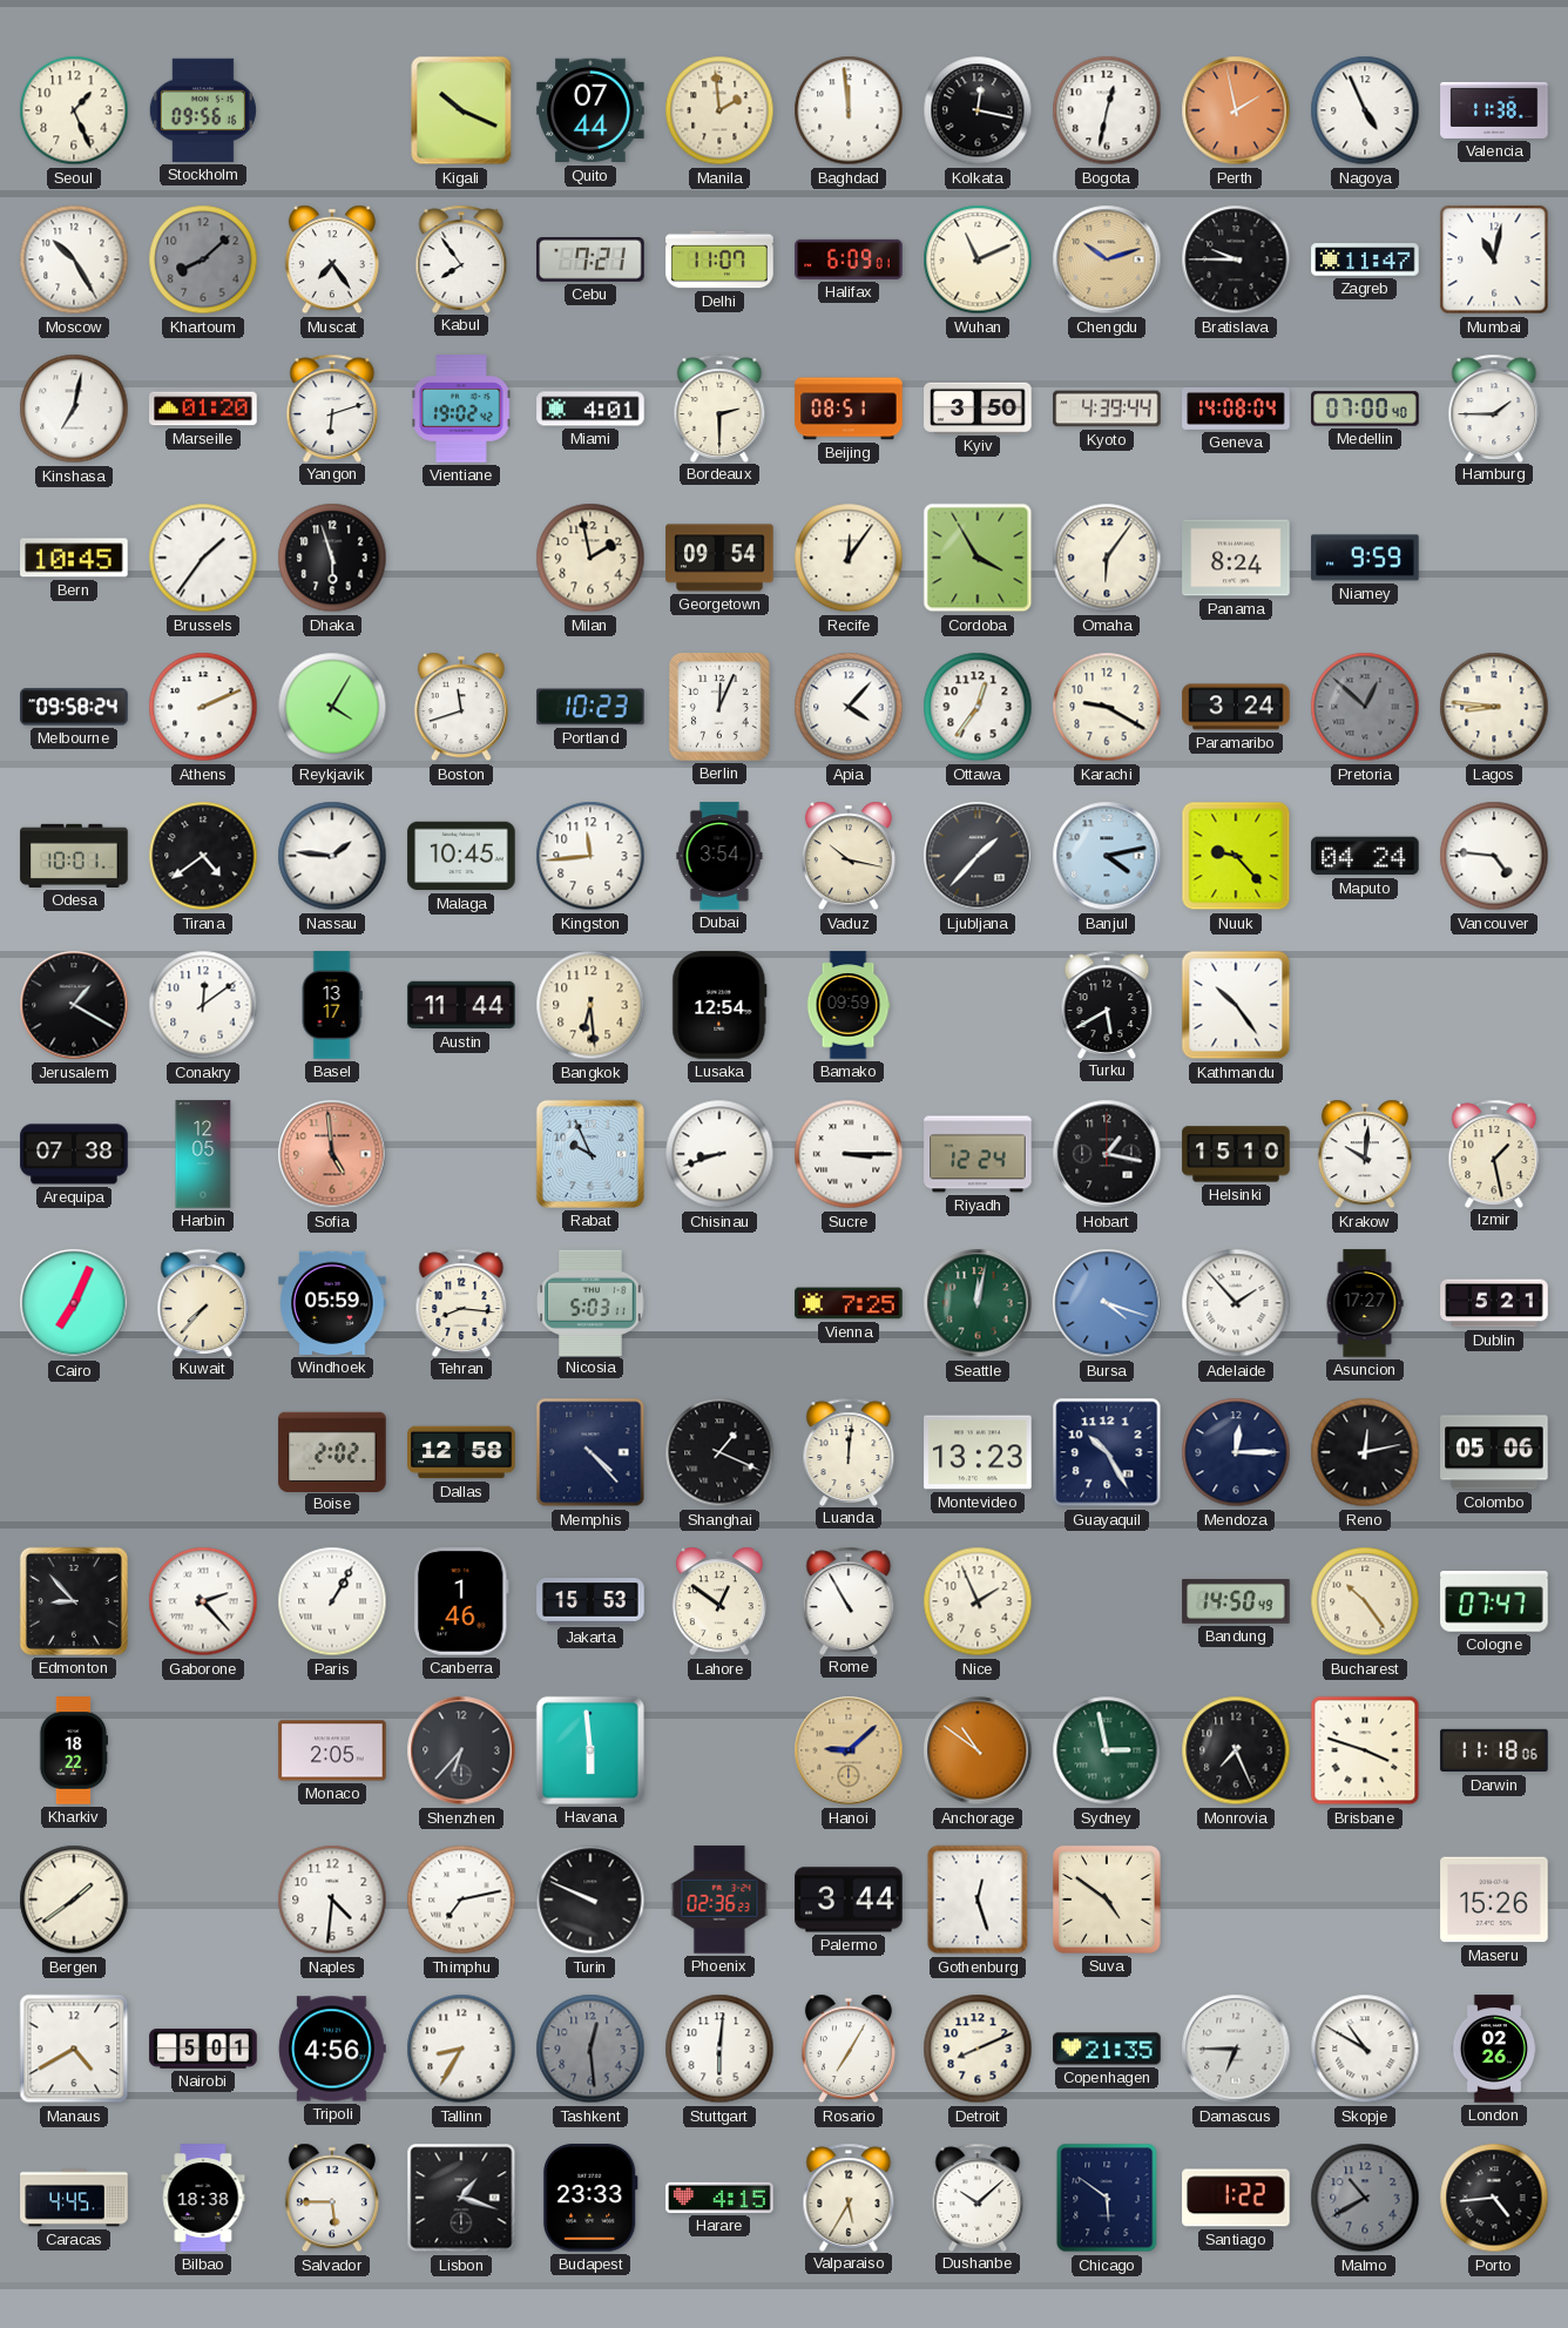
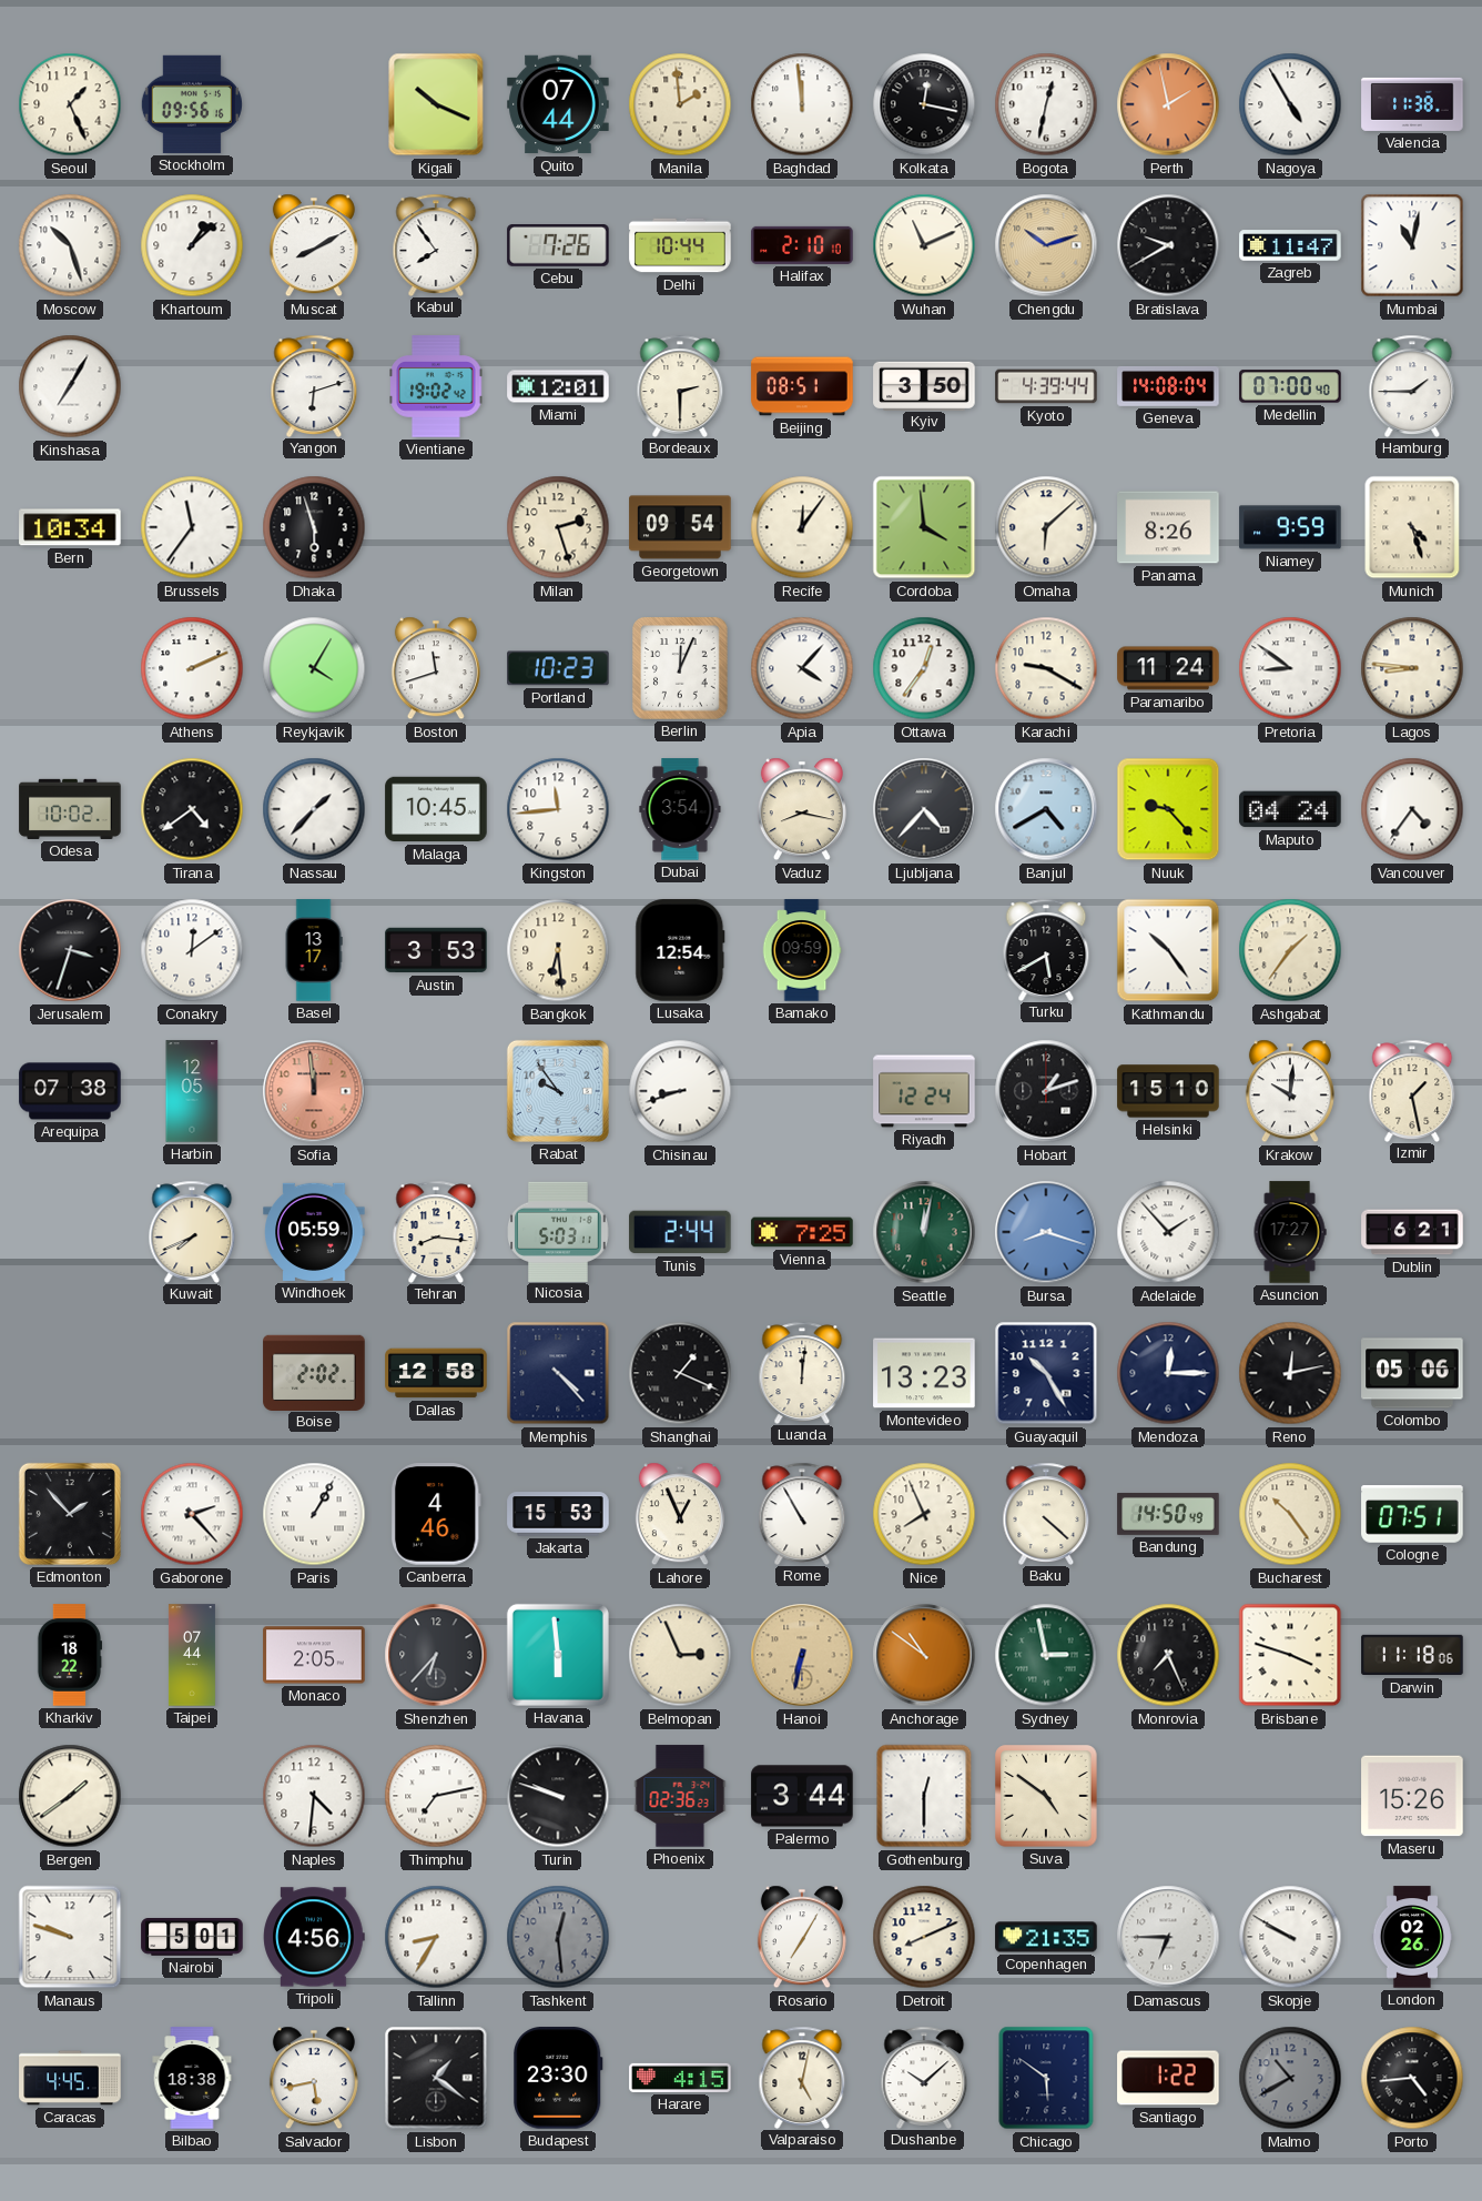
Nagoya: 4:56 -> 4:55 (1290, 104)
Moscow: 10:25 -> 10:27 (70, 245)
Khartoum: 8:08 -> 1:08 (192, 245)
Khartoum dial: grey -> white (192, 245)
Muscat: 7:24 -> 8:10 (314, 245)
Cebu: 7:21 -> 7:26 (558, 246)
Delhi: 11:07 -> 10:44 (680, 245)
Halifax: 6:09 -> 2:10 (802, 245)
Bratislava: 9:45 -> 9:40 (1168, 245)
Kinshasa: 7:02 -> 7:05 (70, 386)
Marseille: 01:20 -> none (203, 409)
Miami: 4:01 -> 12:01 (558, 386)
Bern: 10:45 -> 10:34 (70, 527)
Brussels: 1:36 -> 11:36 (192, 527)
Milan: 1:58 -> 2:27 (558, 527)
Cordoba: 3:55 -> 3:59 (924, 527)
Omaha: 6:06 -> 6:08 (1046, 527)
Panama: 8:24 -> 8:26 (1168, 527)
Munich: none -> 4:27 (1412, 527)
Melbourne: 09:58 -> none (74, 707)
Paramaribo: 3:24 -> 11:24 (1168, 668)
Pretoria: 12:52 -> 8:51 (1290, 668)
Pretoria dial: grey -> white (1290, 668)
Odesa: 10:01 -> 10:02 (70, 809)
Nassau: 1:46 -> 1:37 (314, 809)
Vaduz: 10:17 -> 8:17 (802, 809)
Ljubljana: 1:37 -> 4:37 (924, 809)
Banjul: 4:13 -> 4:40 (1046, 809)
Vancouver: 4:46 -> 4:36 (1412, 809)
Jerusalem: 1:20 -> 3:33 (70, 950)
Austin: 11:44 -> 3:53 (436, 950)
Ashgabat: none -> 1:36 (1290, 950)
Sofia: 4:59 -> 11:59 (314, 1091)
Rabat: 9:56 -> 9:54 (558, 1091)
Sucre: 3:15 -> none (849, 1154)
Hobart: 1:17 -> 1:12 (1046, 1091)
Cairo: 7:04 -> none (74, 1303)
Kuwait: 7:37 -> 7:41 (192, 1231)
Tunis: none -> 2:44 (680, 1232)
Bursa: 4:18 -> 8:18 (1046, 1232)
Dublin: 5:21 -> 6:21 (1412, 1232)
Edmonton: 8:53 -> 1:53 (70, 1514)
Canberra: 1:46 -> 4:46 (436, 1514)
Lahore: 12:51 -> 12:56 (680, 1514)
Nice: 1:56 -> 7:56 (924, 1514)
Baku: none -> 4:22 (1046, 1513)
Cologne: 07:47 -> 07:51 (1412, 1514)
Taipei: none -> 07:44 (192, 1655)
Belmopan: none -> 2:56 (680, 1655)
Hanoi: 9:08 -> 6:32 (802, 1655)
Turin: 9:49 -> 9:48 (558, 1796)
Gothenburg: 12:27 -> 12:30 (924, 1796)
Manaus: 4:40 -> 9:48 (70, 1937)
Stuttgart: 6:01 -> none (719, 2049)
Skopje: 10:50 -> 9:50 (1290, 1937)
Salvador: 5:45 -> 5:43 (314, 2078)
Lisbon: 1:18 -> 1:21 (436, 2078)
Budapest: 23:33 -> 23:30 (559, 2078)
Valparaiso: 5:35 -> 5:02 (802, 2077)
